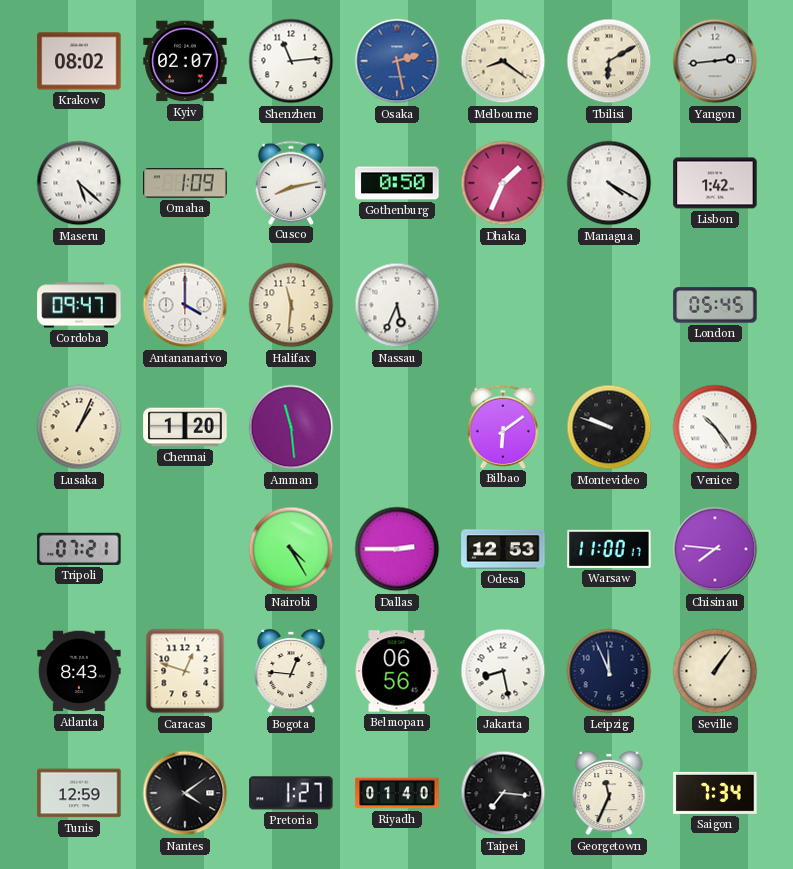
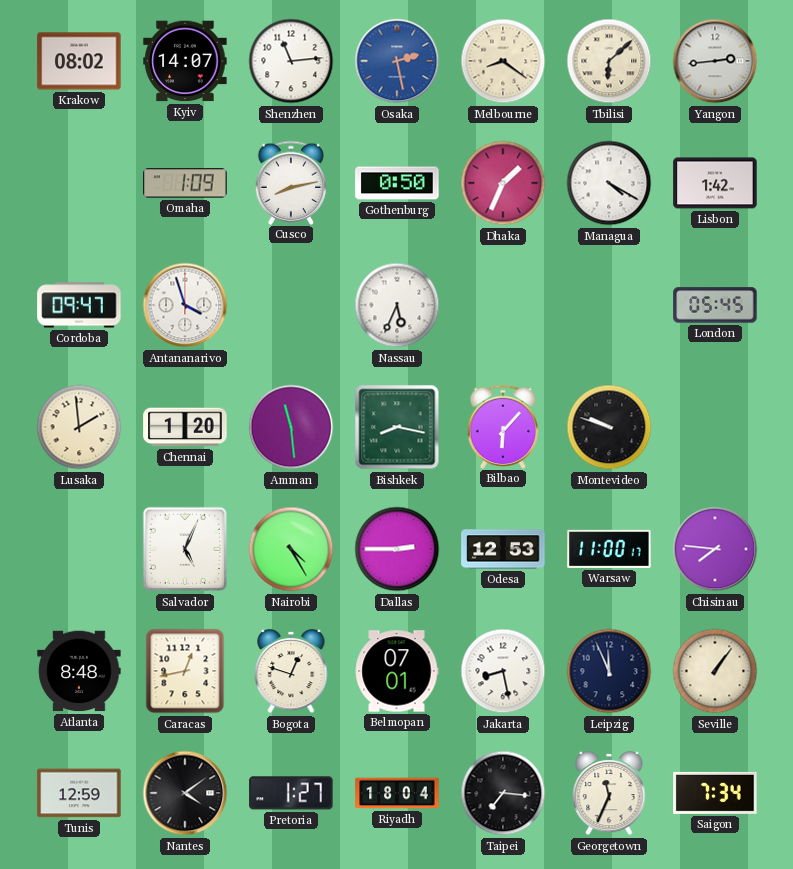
Kyiv: 02:07 -> 14:07 (185, 61)
Tbilisi: 6:10 -> 6:08 (609, 61)
Maseru: 5:22 -> none (79, 183)
Antananarivo: 4:00 -> 3:57 (185, 305)
Halifax: 11:31 -> none (291, 305)
Lusaka: 1:04 -> 1:59 (79, 427)
Bishkek: none -> 8:17 (397, 427)
Bilbao: 6:09 -> 6:07 (503, 426)
Venice: 10:24 -> none (715, 427)
Tripoli: 07:21 -> none (79, 549)
Salvador: none -> 5:04 (185, 549)
Atlanta: 8:43 -> 8:48 (79, 671)
Caracas: 12:48 -> 12:43 (185, 671)
Bogota: 12:46 -> 12:48 (291, 671)
Belmopan: 06:56 -> 07:01 (397, 671)
Riyadh: 01:40 -> 18:04 (397, 793)
